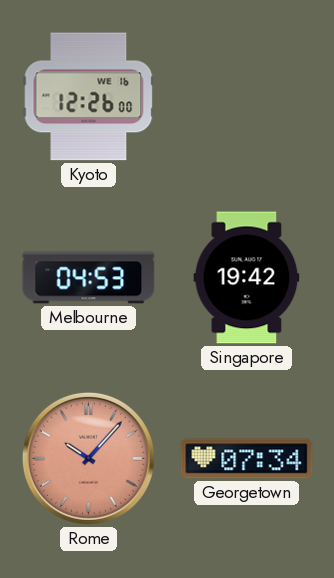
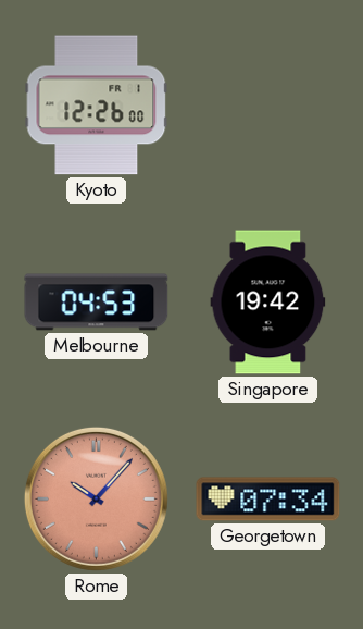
Kyoto date: WE 16 -> FR 1 (97, 106)
